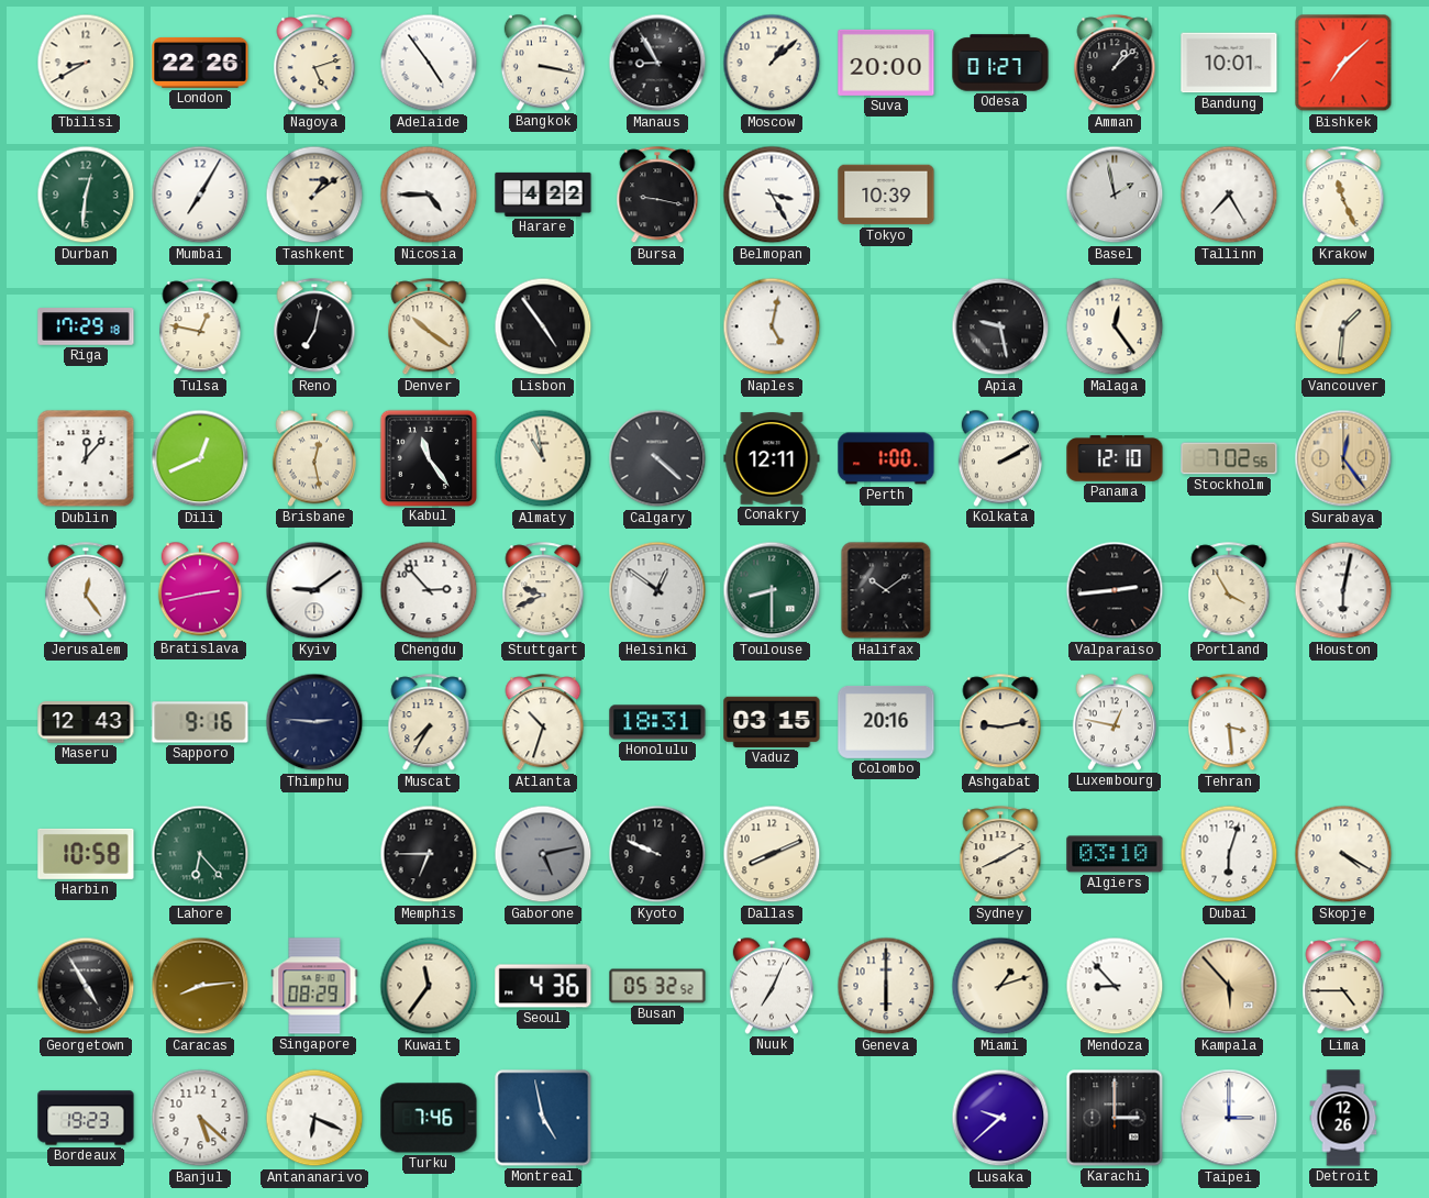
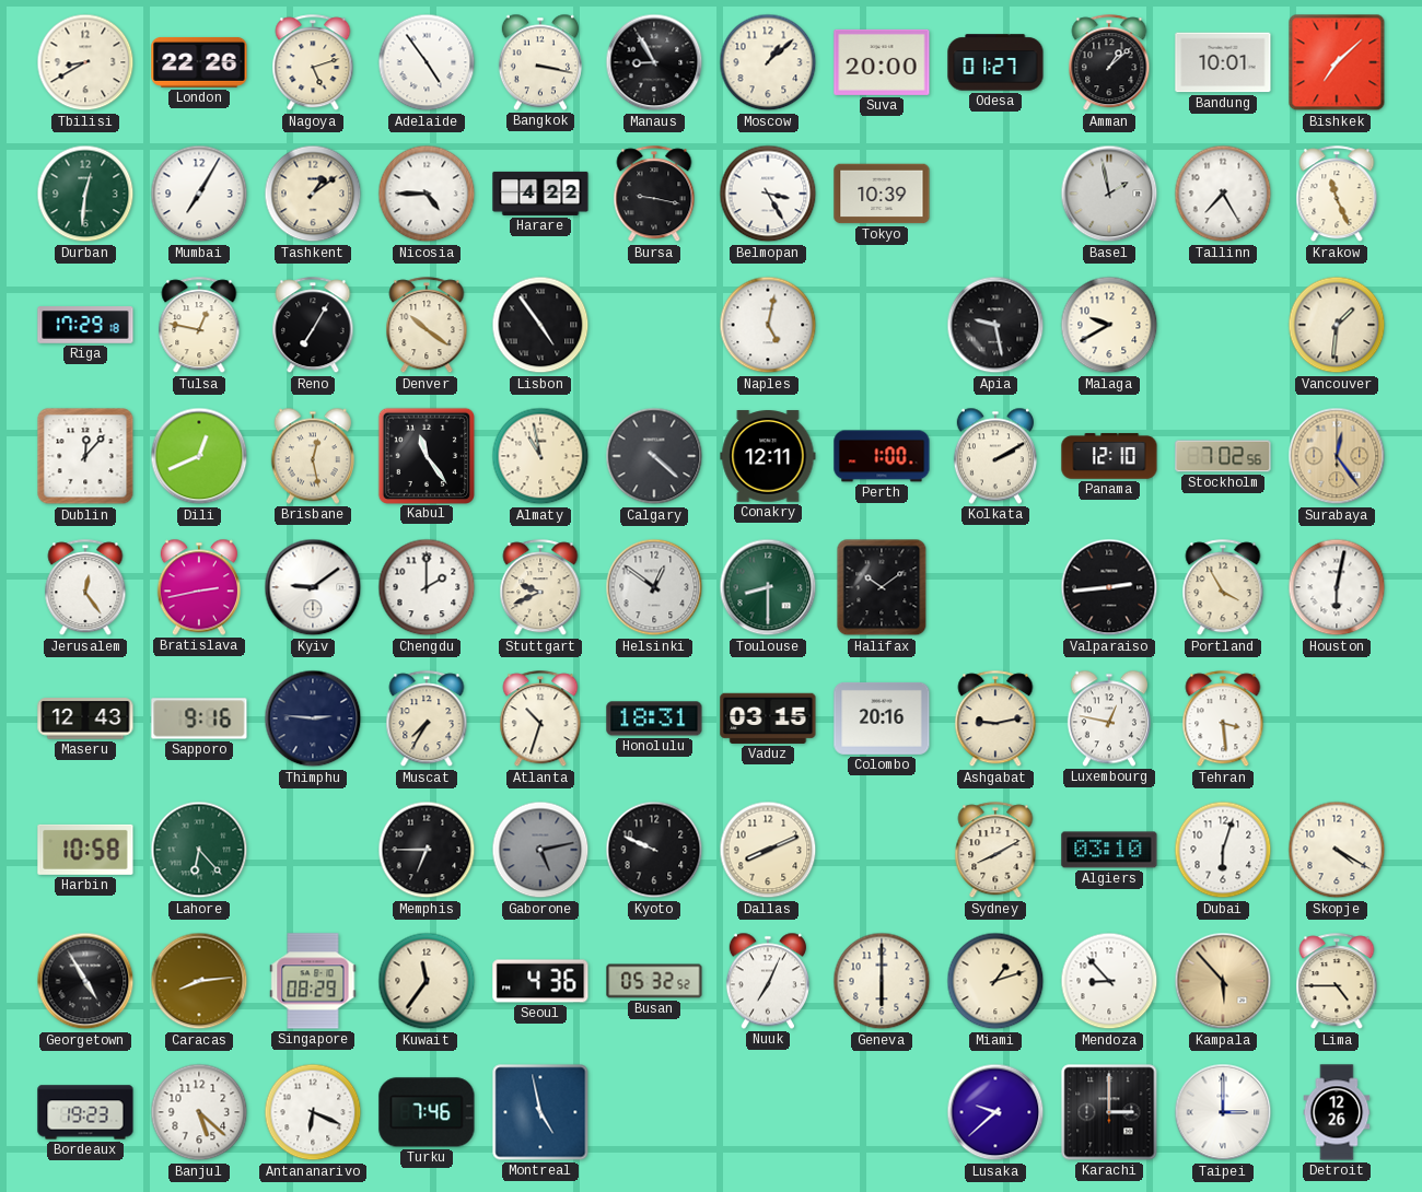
Reno: 7:02 -> 7:05 (313, 326)
Malaga: 12:24 -> 9:40 (1109, 325)
Chengdu: 2:53 -> 2:00 (427, 587)
